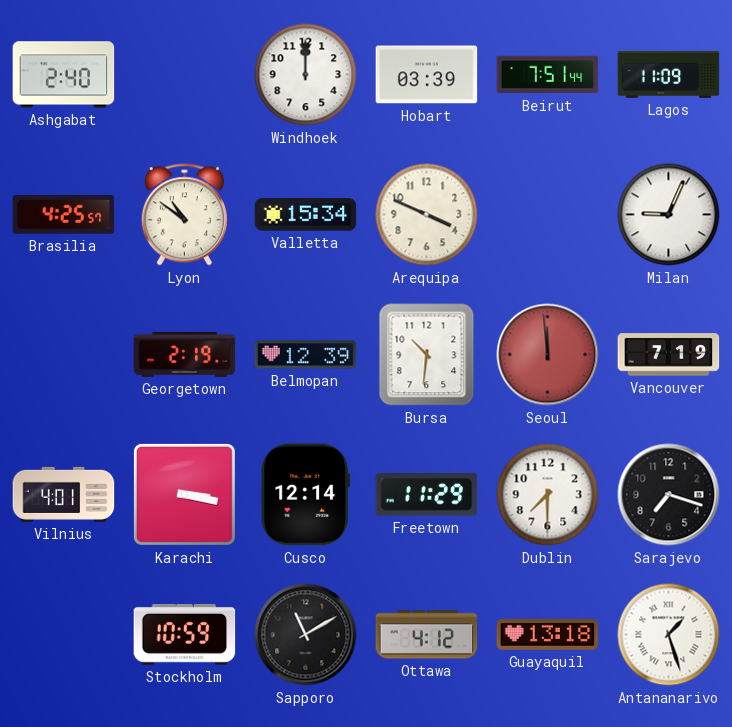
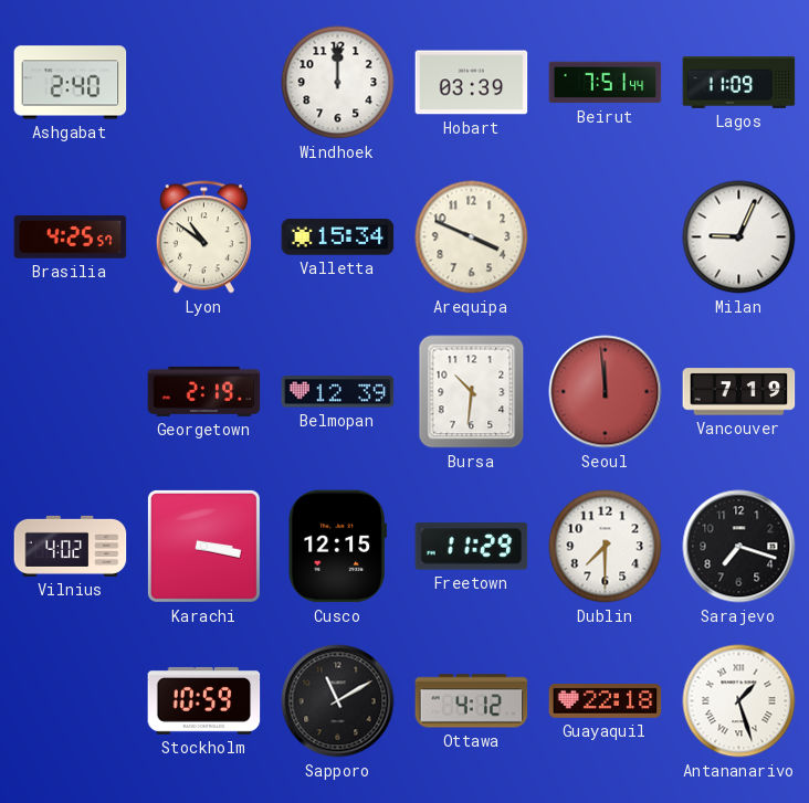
Vilnius: 4:01 -> 4:02 (71, 546)
Cusco: 12:14 -> 12:15 (337, 547)
Guayaquil: 13:18 -> 22:18 (606, 701)
